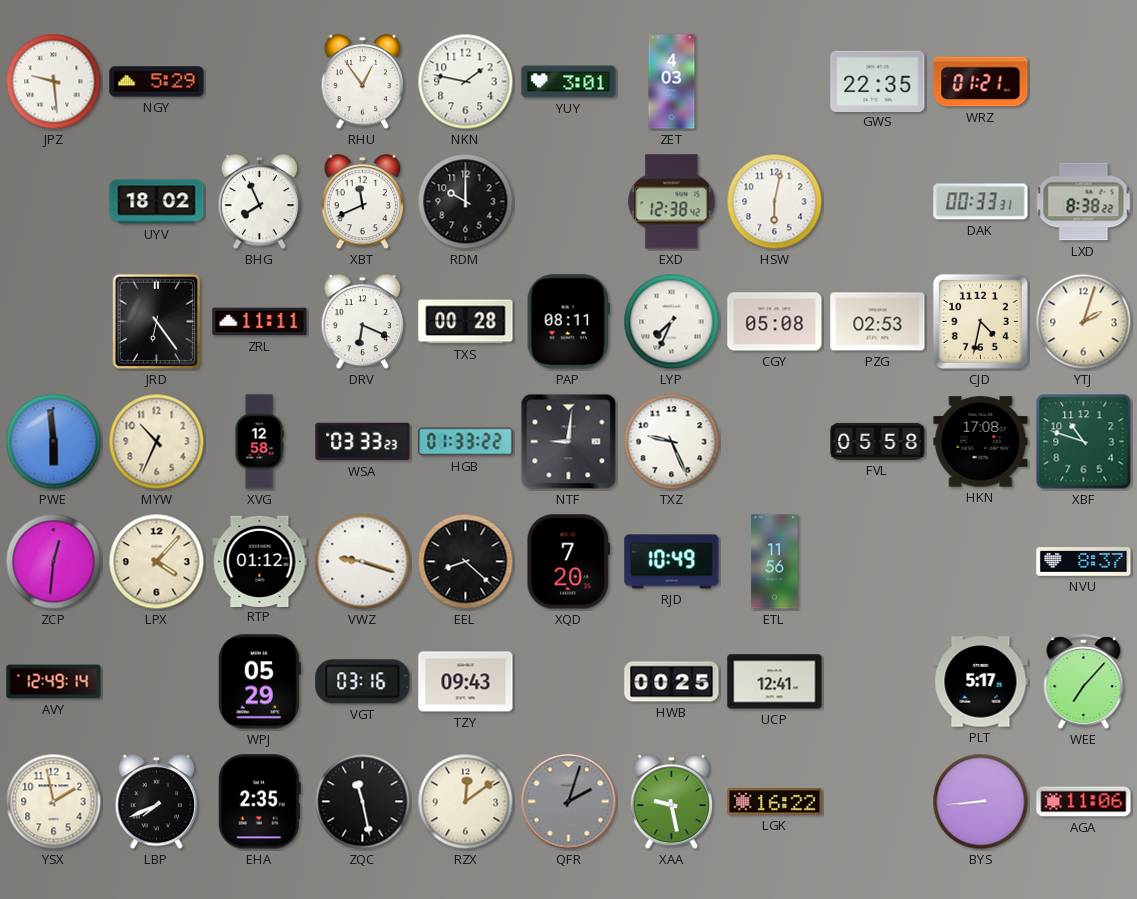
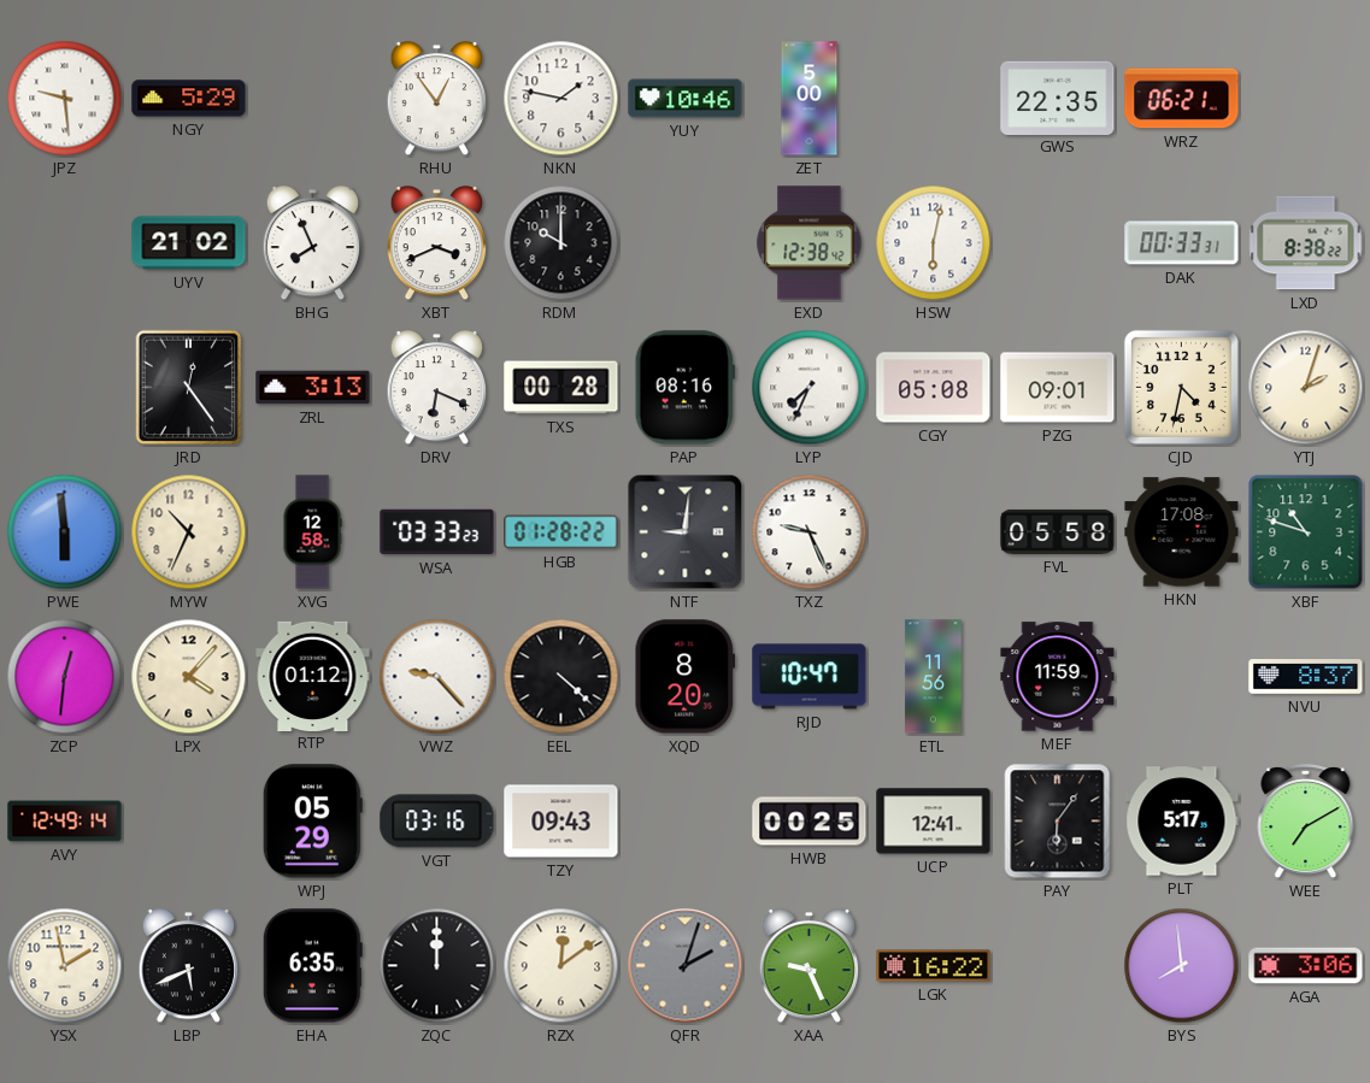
YUY: 3:01 -> 10:46 (686, 99)
ZET: 4:03 -> 5:00 (810, 99)
WRZ: 01:21 -> 06:21 (1182, 99)
UYV: 18:02 -> 21:02 (189, 243)
XBT: 11:41 -> 3:41 (437, 245)
JRD: 6:24 -> 12:24 (189, 388)
ZRL: 11:11 -> 3:13 (313, 388)
PAP: 08:11 -> 08:16 (684, 388)
PZG: 02:53 -> 09:01 (1058, 388)
HGB: 01:33 -> 01:28 (561, 532)
VWZ: 9:18 -> 9:23 (437, 677)
EEL: 8:22 -> 4:22 (561, 677)
XQD: 7:20 -> 8:20 (686, 677)
RJD: 10:49 -> 10:47 (810, 677)
MEF: none -> 11:59 (1058, 677)
PAY: none -> 6:06 (1058, 822)
WEE: 7:07 -> 7:10 (1306, 822)
LBP: 7:41 -> 5:41 (189, 967)
EHA: 2:35 -> 6:35 (312, 966)
ZQC: 11:28 -> 12:00 (437, 966)
XAA: 9:28 -> 9:26 (810, 967)
BYS: 8:44 -> 7:59 (1182, 966)
AGA: 11:06 -> 3:06 (1306, 966)
